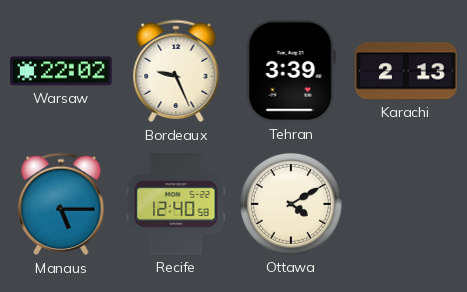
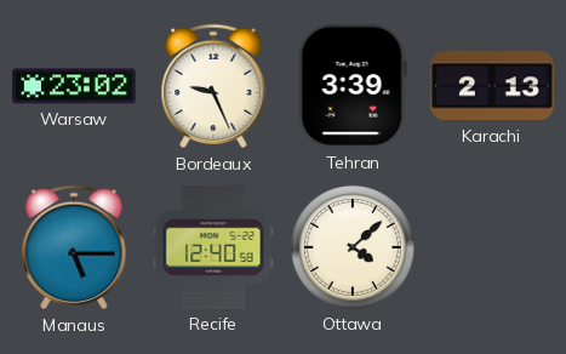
Warsaw: 22:02 -> 23:02 (74, 86)
Ottawa: 4:10 -> 4:08 (353, 247)
